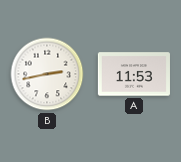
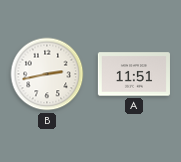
A: 11:53 -> 11:51 (134, 74)
